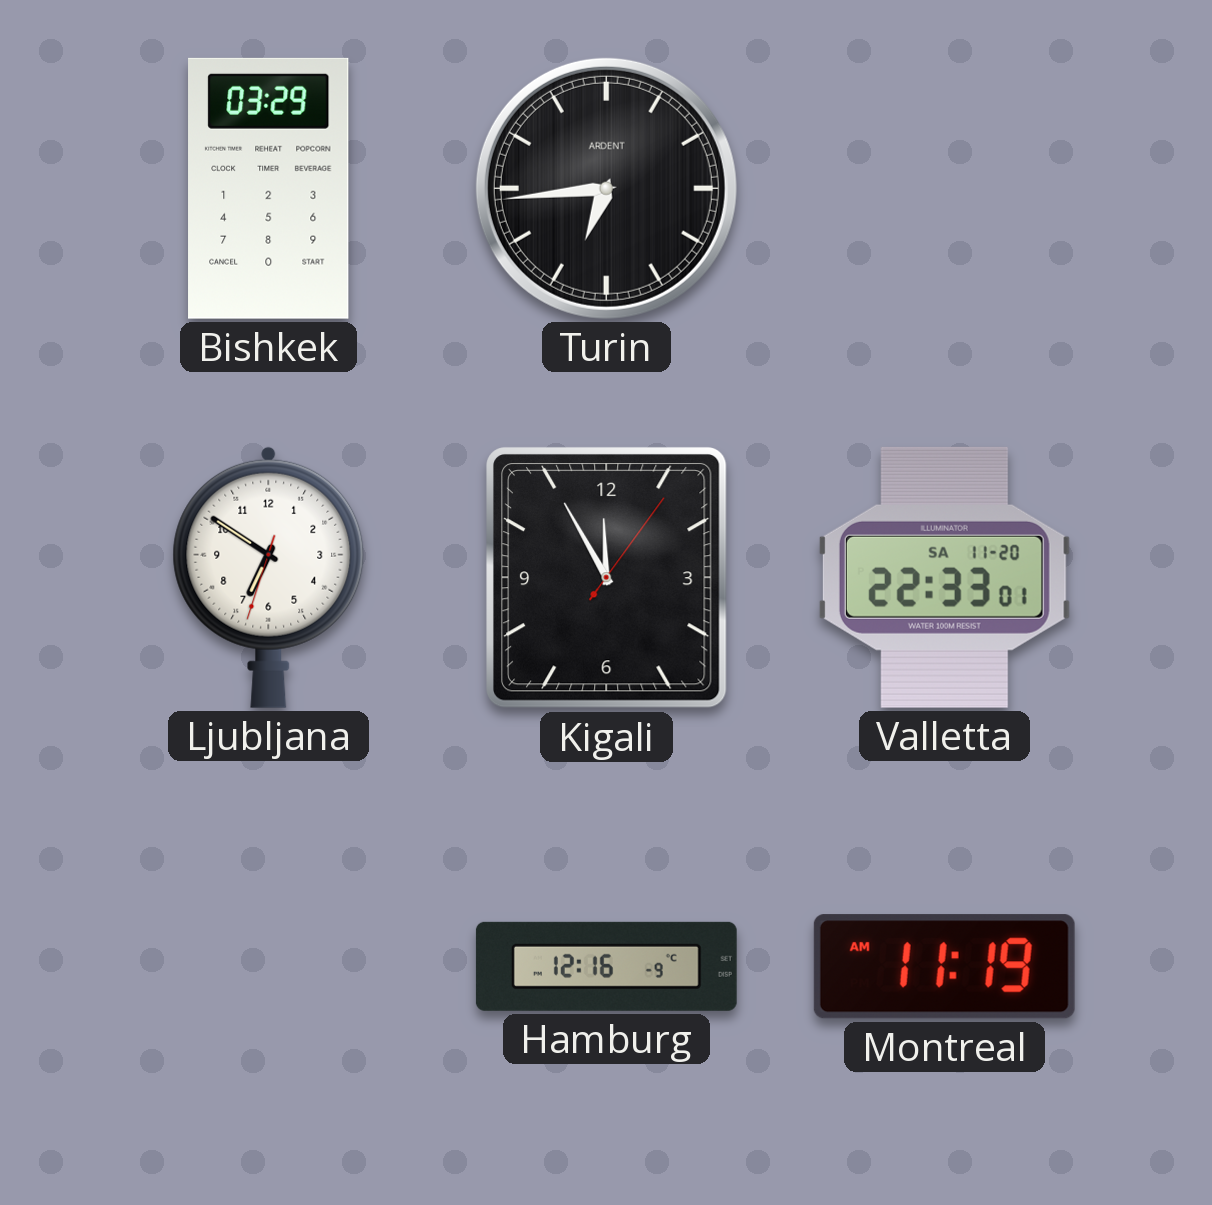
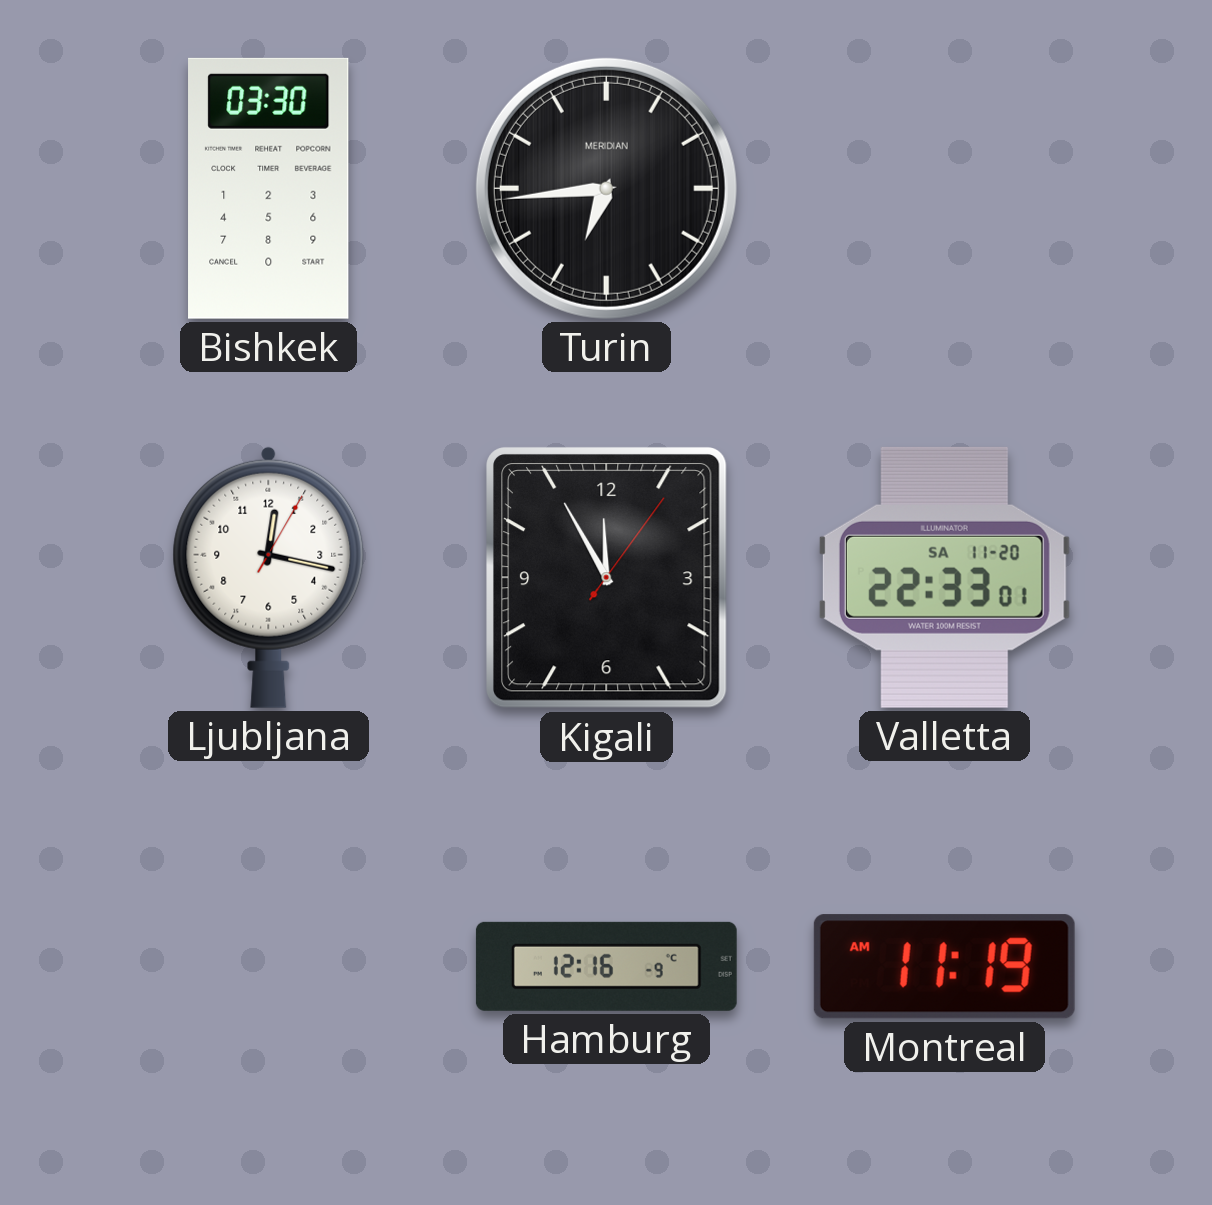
Bishkek: 03:29 -> 03:30 (269, 188)
Turin brand: ARDENT -> MERIDIAN (606, 188)
Ljubljana: 6:50 -> 12:17 (269, 577)
